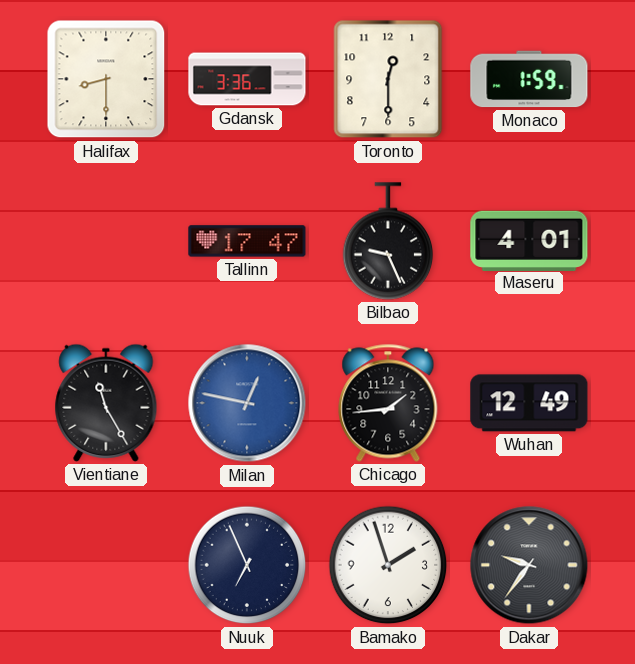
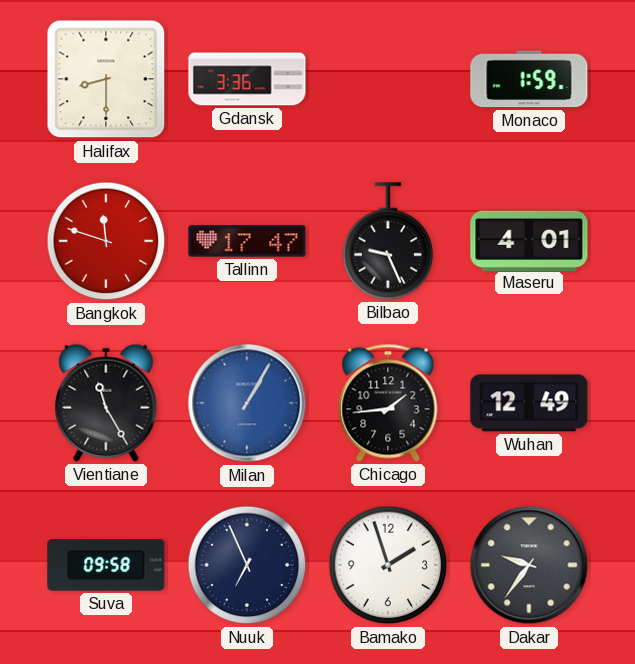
Toronto: 12:30 -> none (388, 79)
Bangkok: none -> 11:48 (106, 241)
Milan: 12:47 -> 1:05 (247, 403)
Suva: none -> 09:58 (106, 566)
